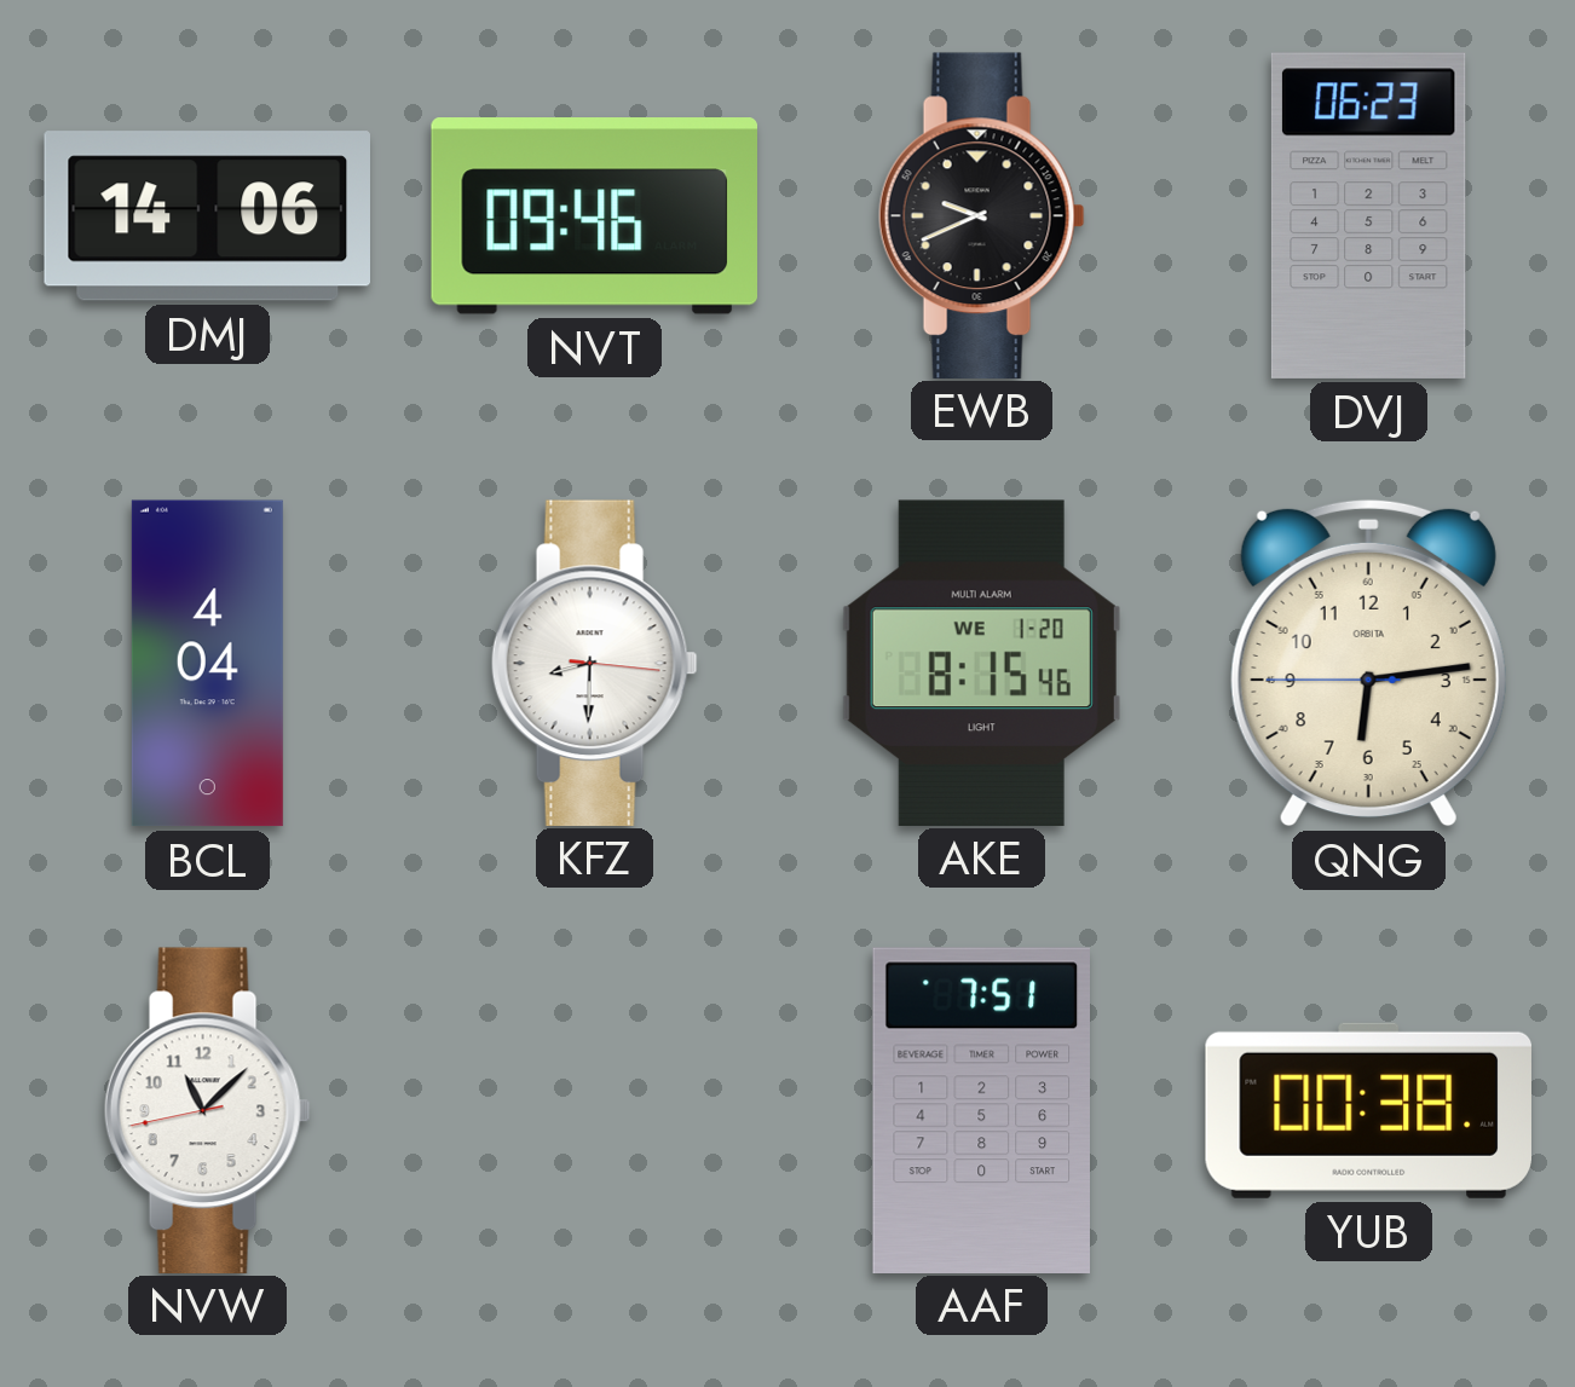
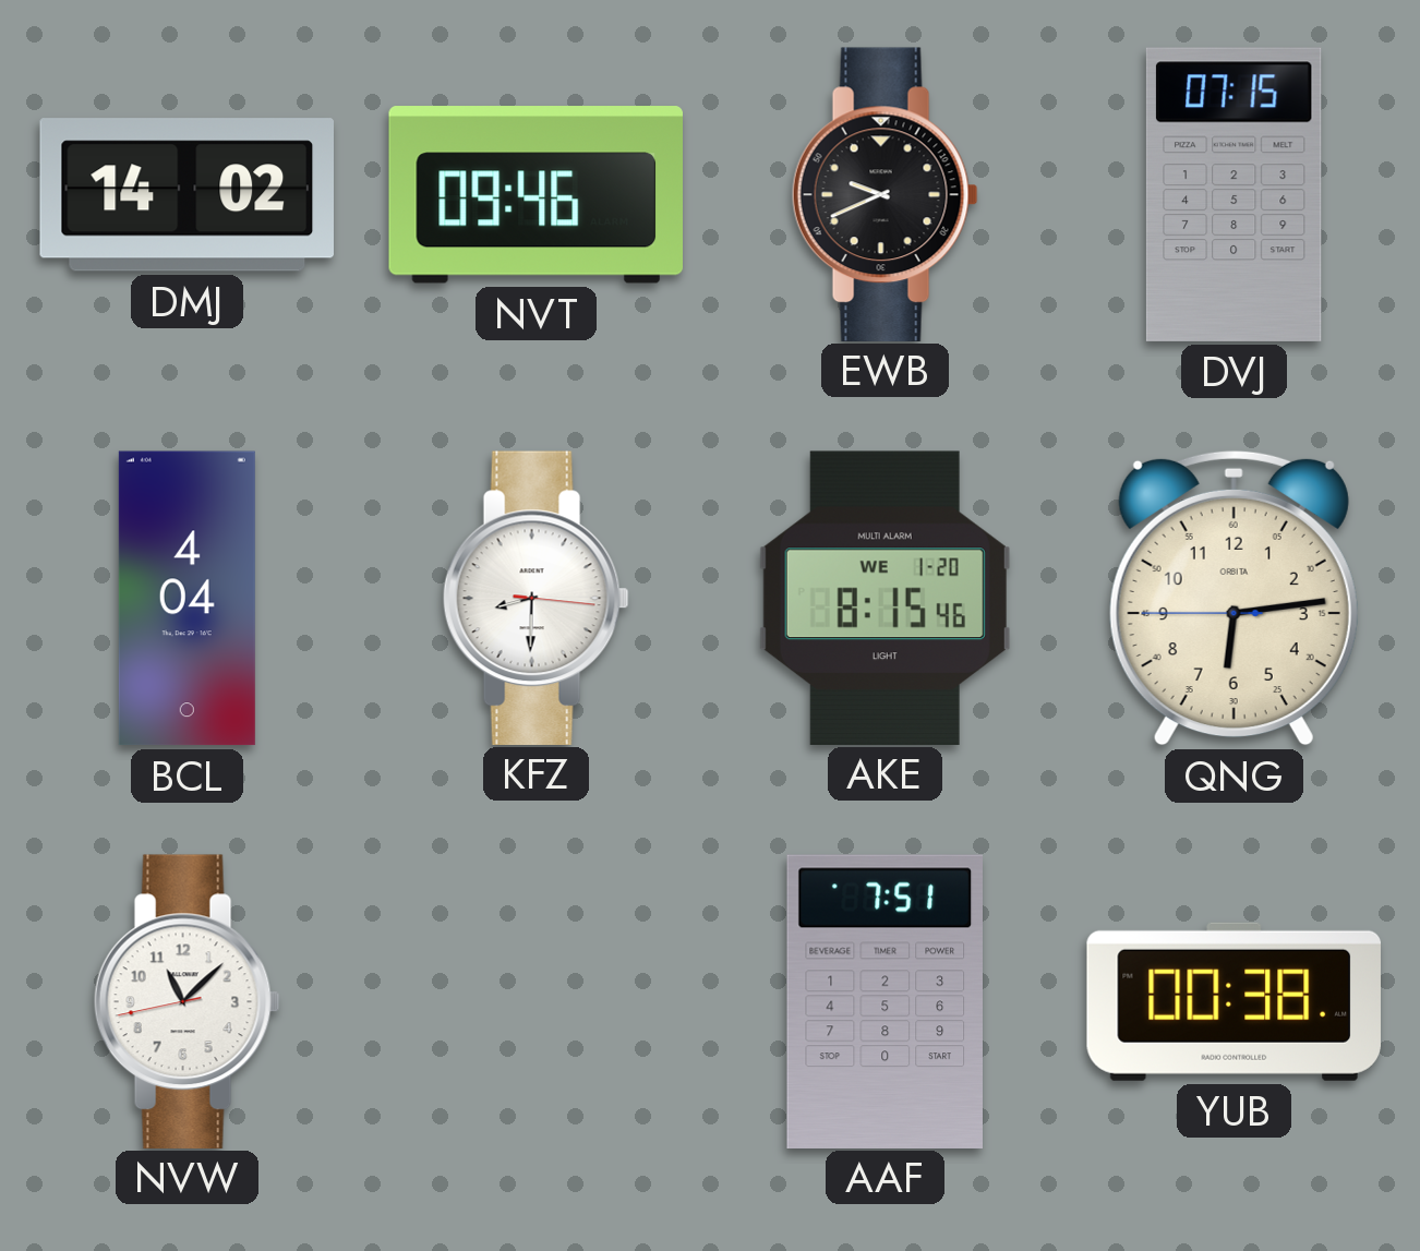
DMJ: 14:06 -> 14:02 (186, 195)
DVJ: 06:23 -> 07:15 (1234, 194)
